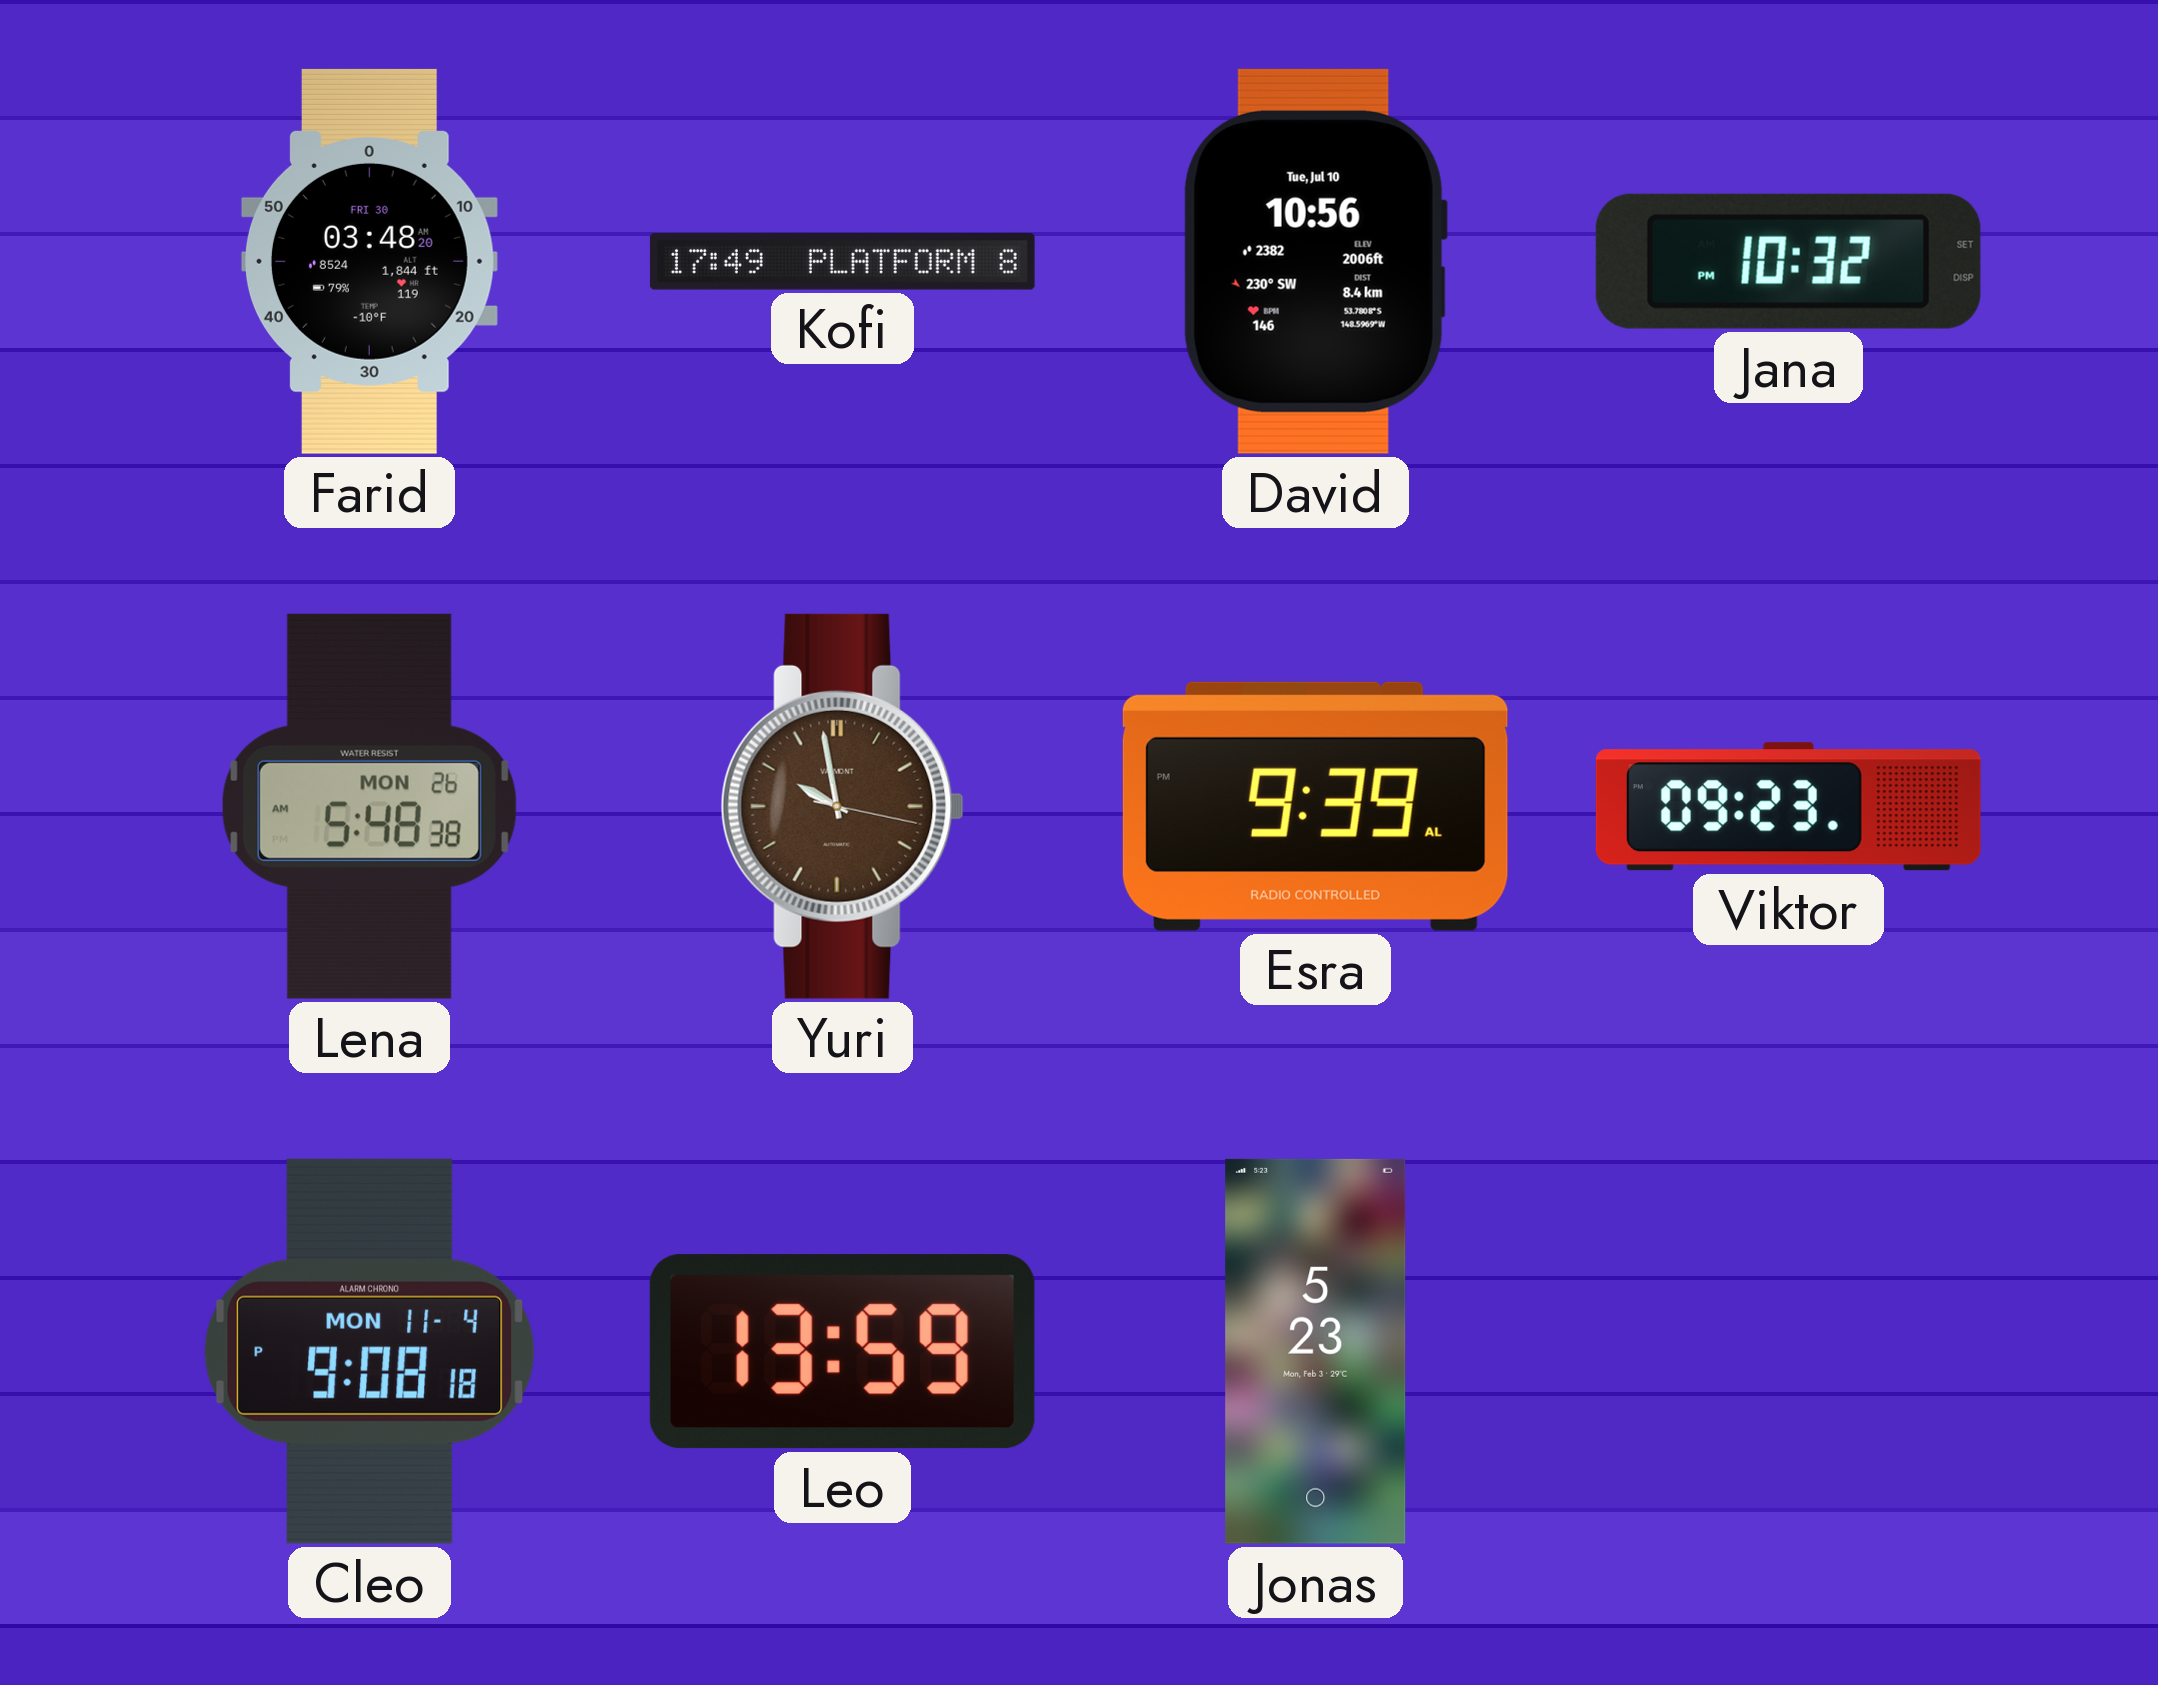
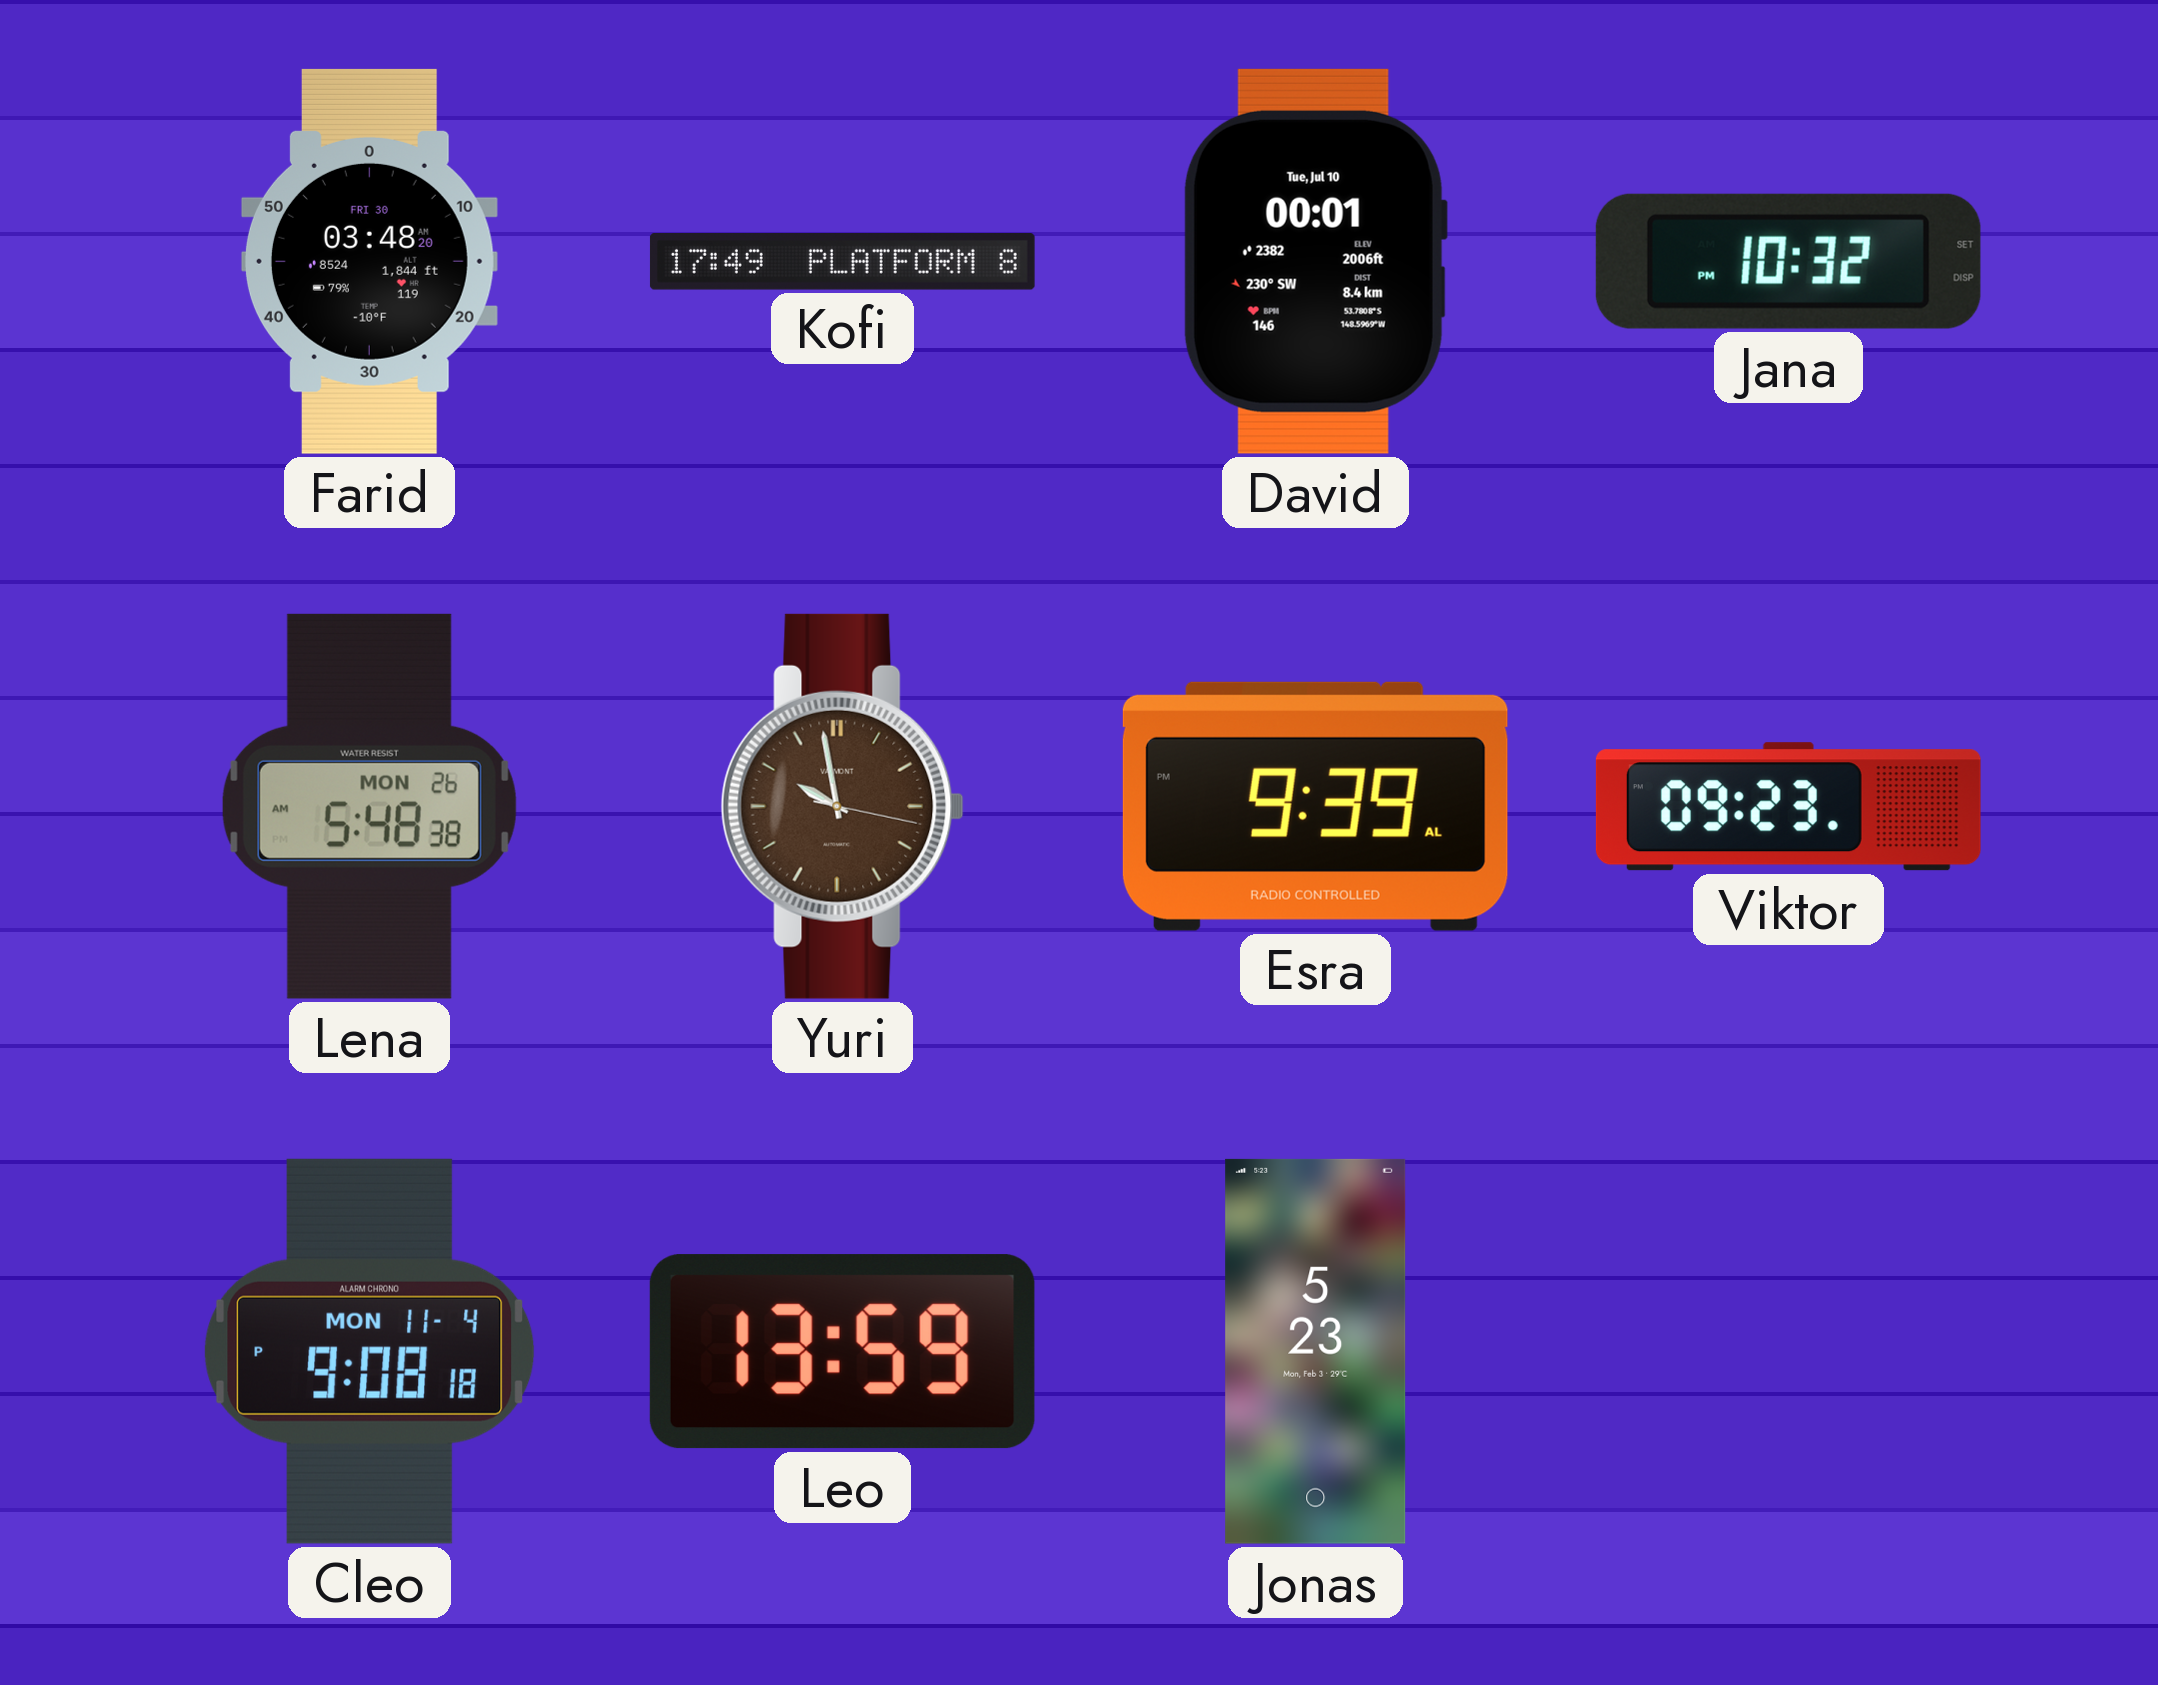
David: 10:56 -> 00:01 (1315, 261)
